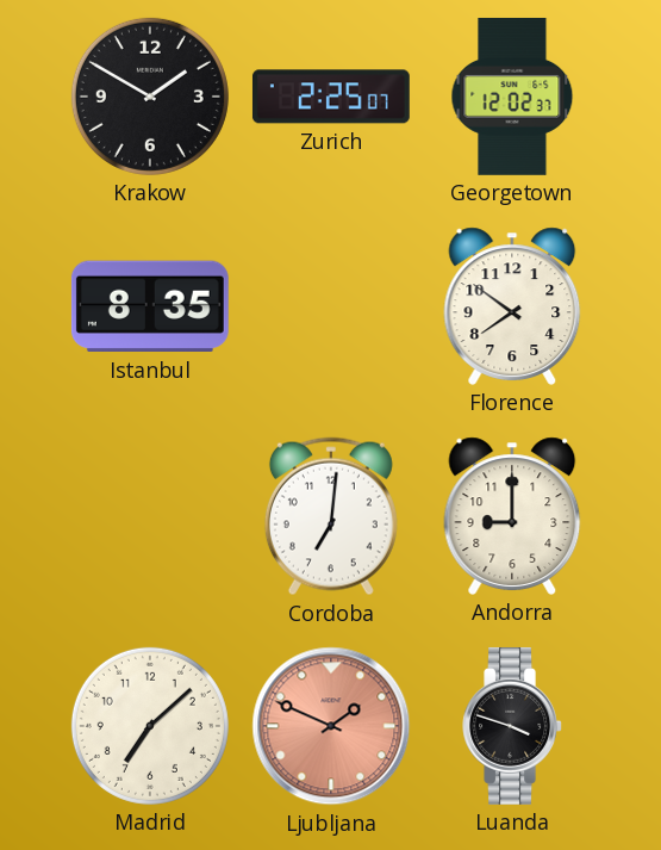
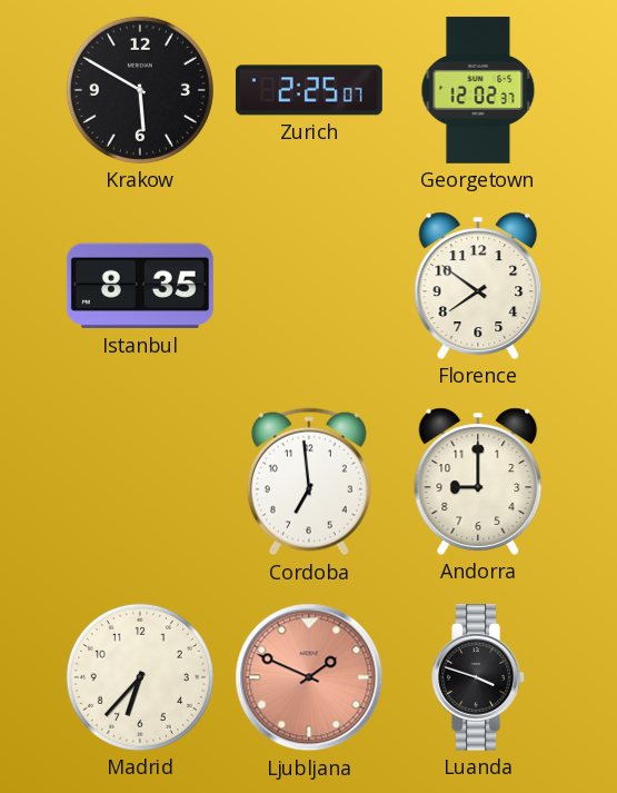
Krakow: 1:50 -> 5:50 (140, 90)
Cordoba: 7:01 -> 6:59 (309, 482)
Madrid: 7:08 -> 6:37 (140, 677)
